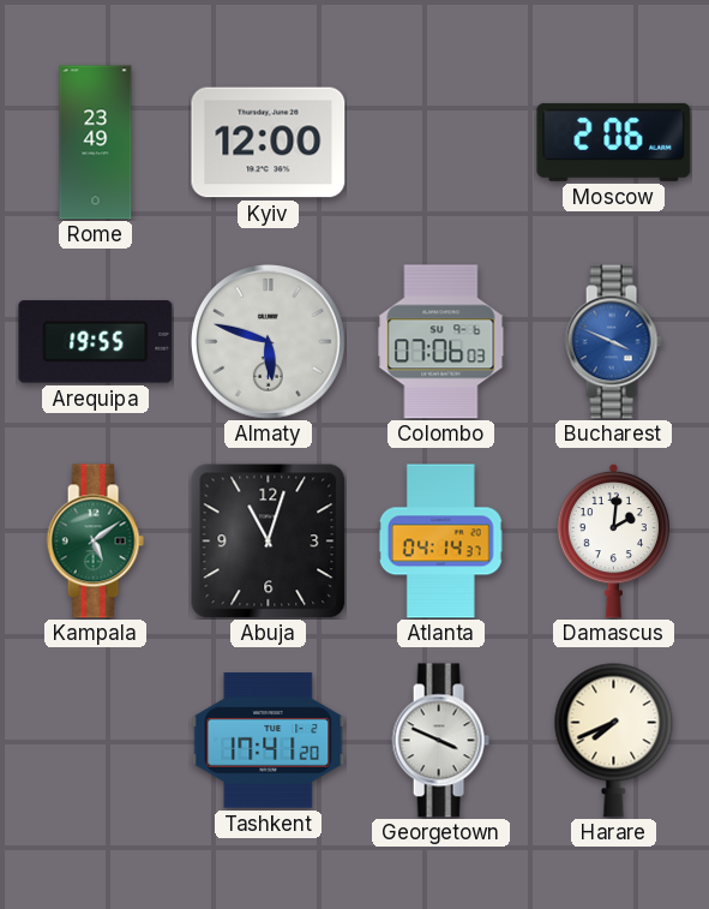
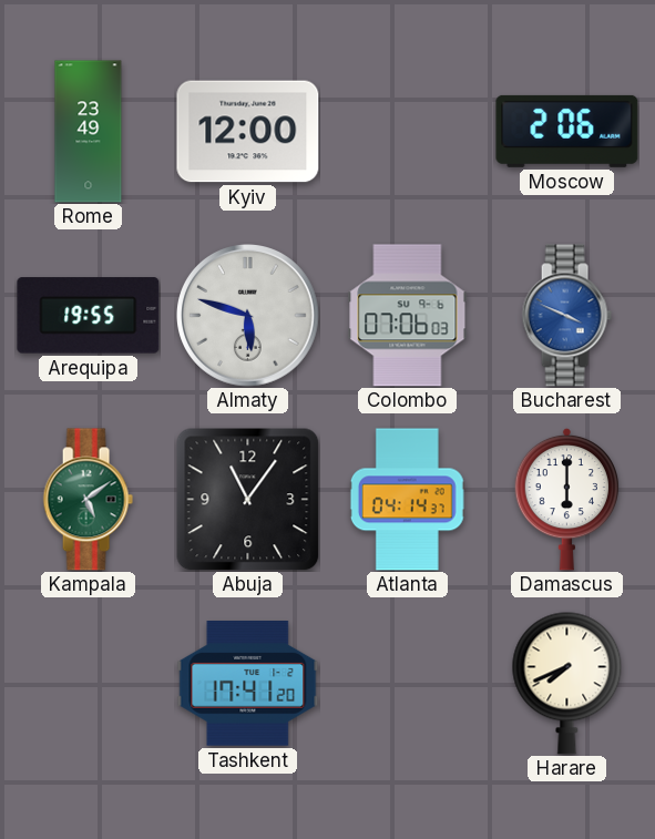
Abuja: 11:03 -> 11:06 (247, 499)
Damascus: 2:01 -> 6:00 (567, 499)
Georgetown: 3:49 -> none (440, 741)
